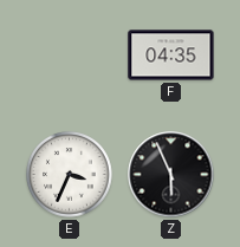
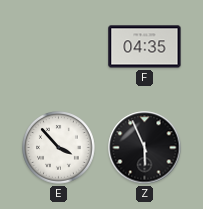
E: 3:34 -> 3:53 (59, 148)
